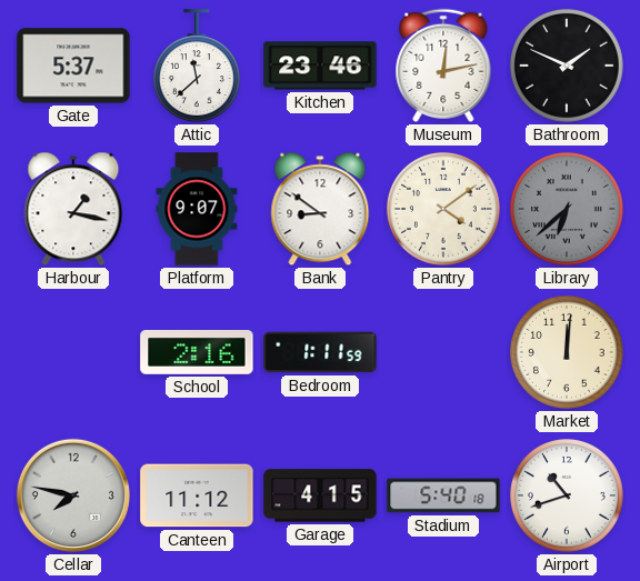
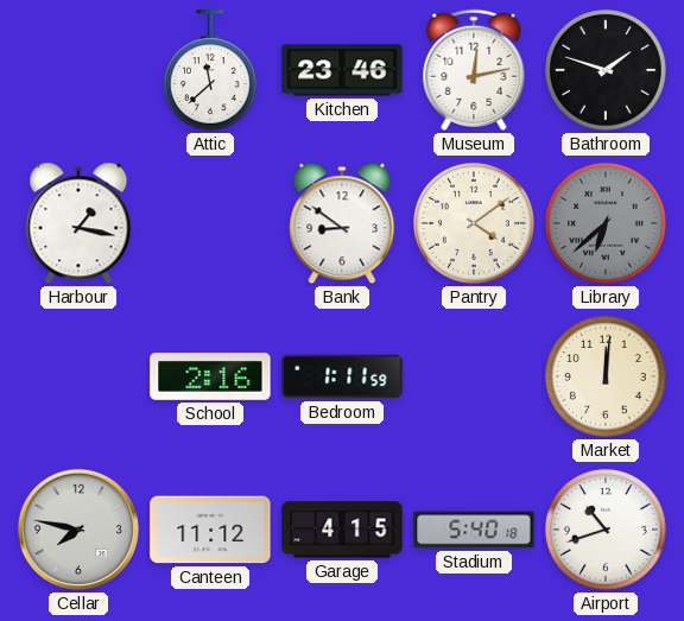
Gate: 5:37 -> none (73, 66)
Bathroom: 1:49 -> 1:48 (607, 71)
Platform: 9:07 -> none (197, 209)
